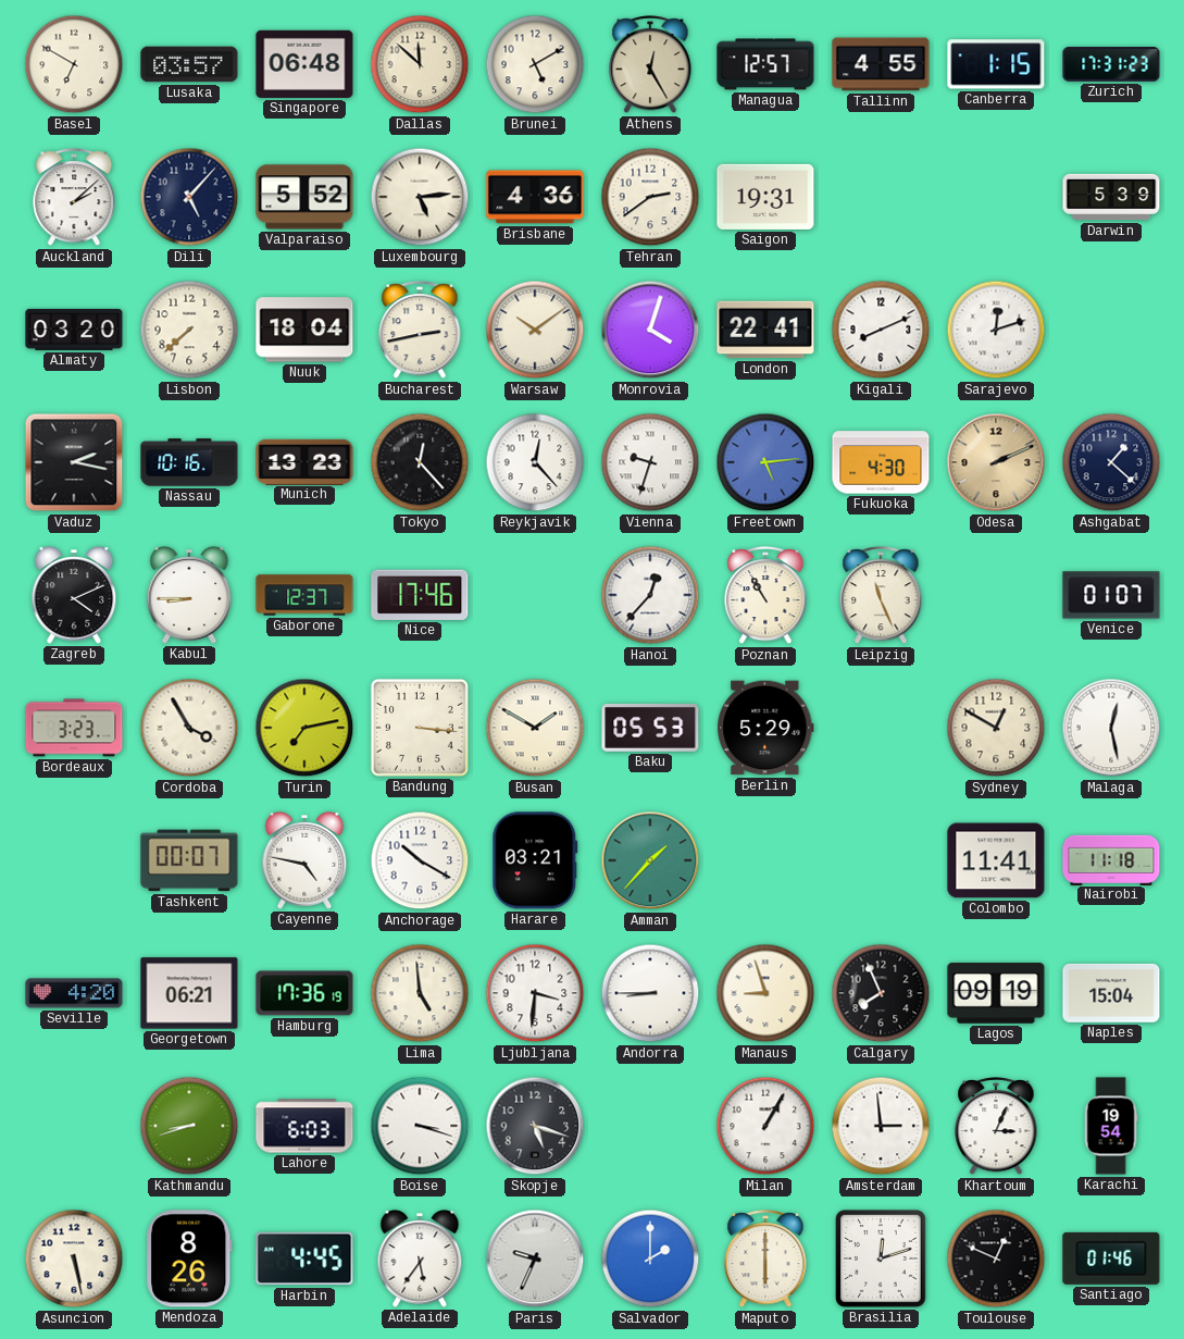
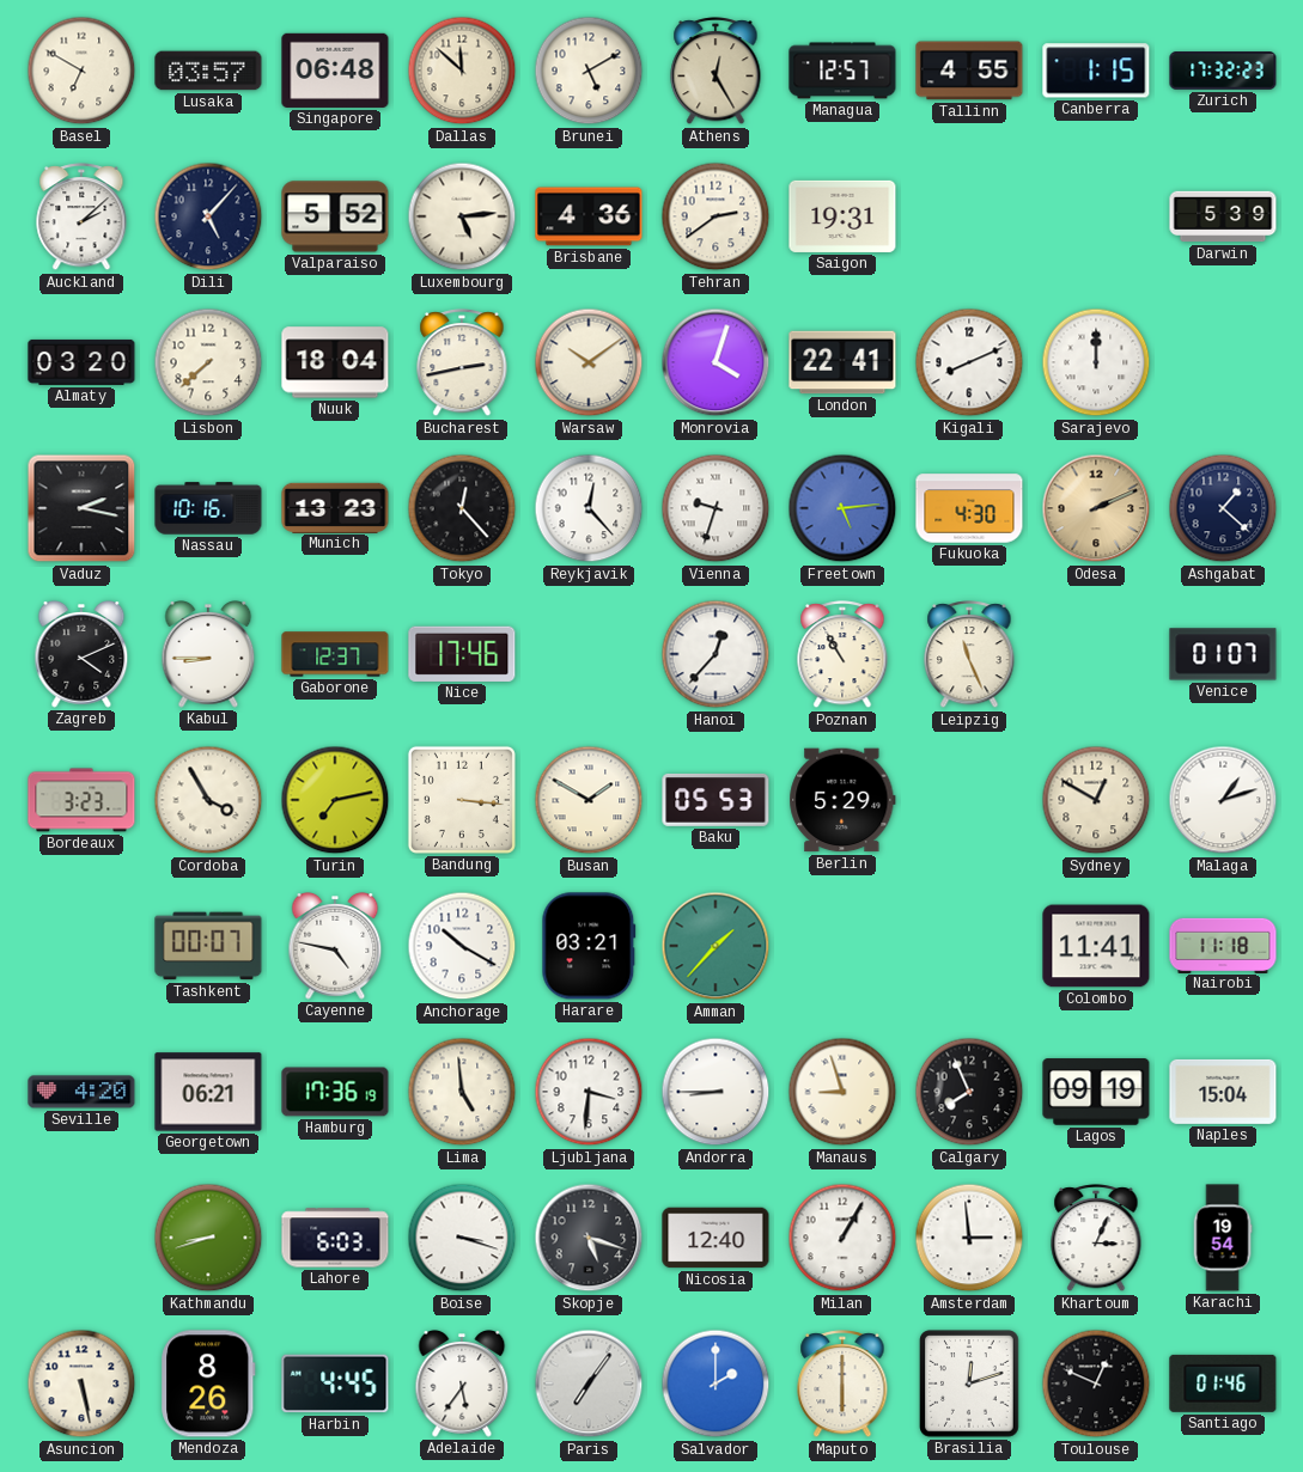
Zurich: 17:31 -> 17:32 (1223, 71)
Sarajevo: 12:12 -> 12:00 (1096, 362)
Malaga: 12:28 -> 1:12 (1223, 800)
Nicosia: none -> 12:40 (716, 1238)
Paris: 9:34 -> 7:06 (589, 1384)
